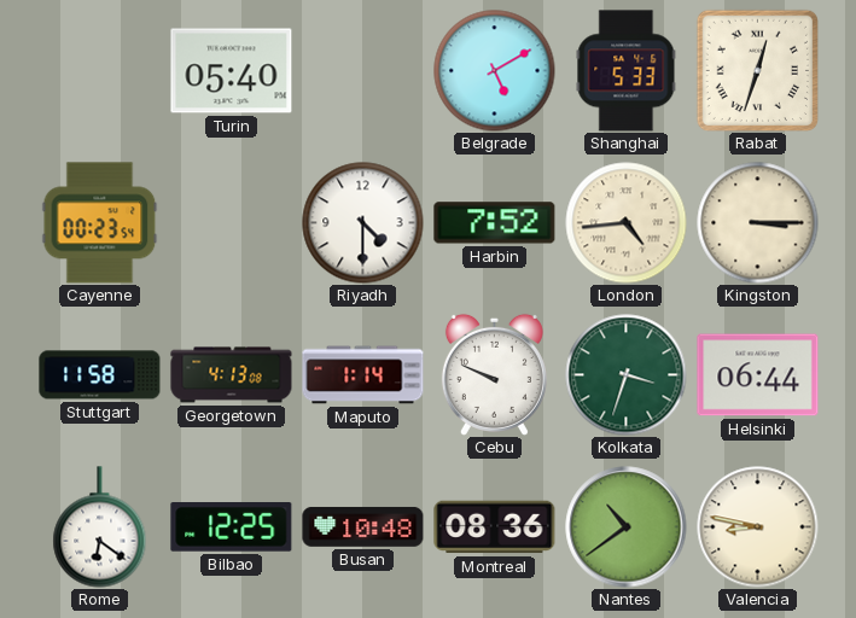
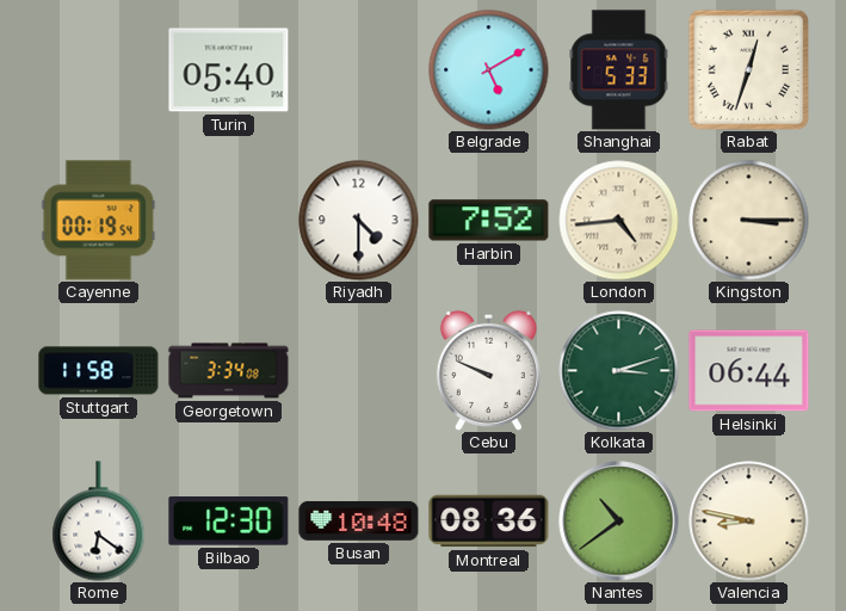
Cayenne: 00:23 -> 00:19 (99, 221)
Georgetown: 4:13 -> 3:34 (229, 371)
Maputo: 1:14 -> none (363, 375)
Kolkata: 3:33 -> 3:12 (619, 371)
Bilbao: 12:25 -> 12:30 (229, 521)
